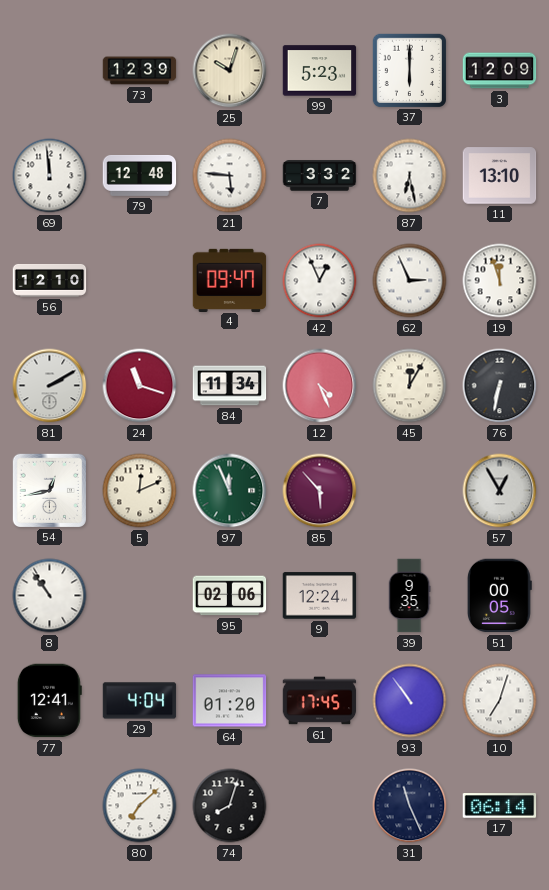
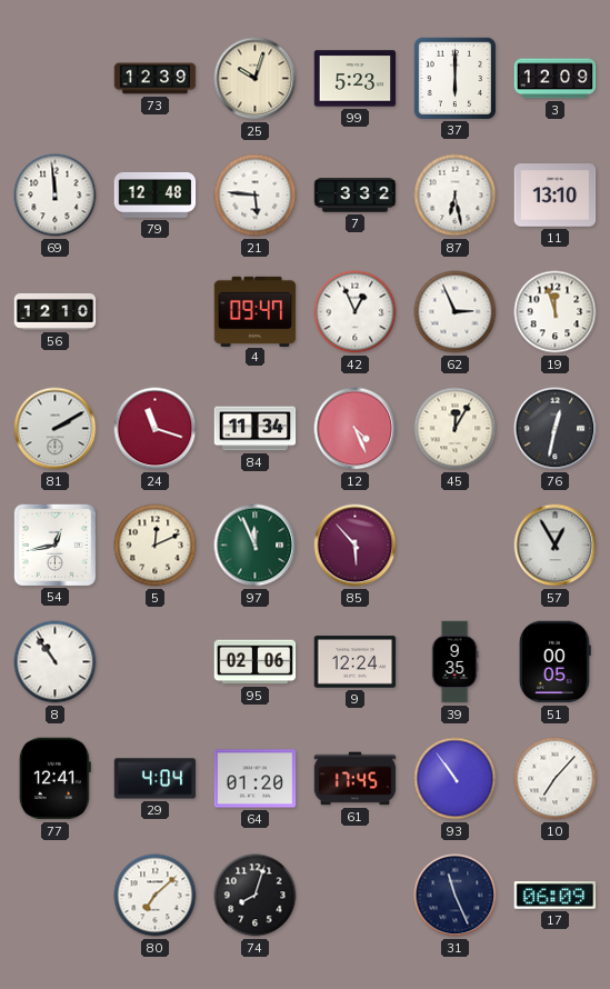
76: 6:32 -> 12:32 (556, 429)
10: 7:03 -> 7:07 (556, 779)
17: 06:14 -> 06:09 (556, 896)
